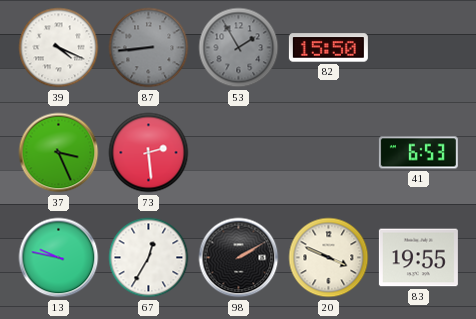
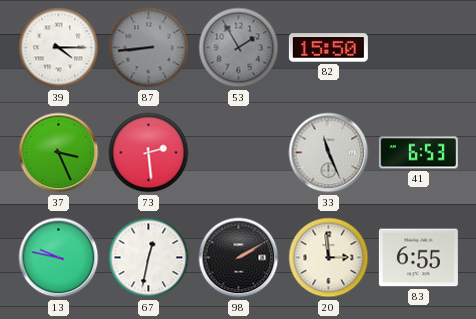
39: 4:19 -> 4:15 (59, 48)
33: none -> 11:26 (329, 153)
67: 12:35 -> 12:32 (149, 258)
20: 3:49 -> 2:59 (329, 258)
83: 19:55 -> 6:55 (418, 258)
